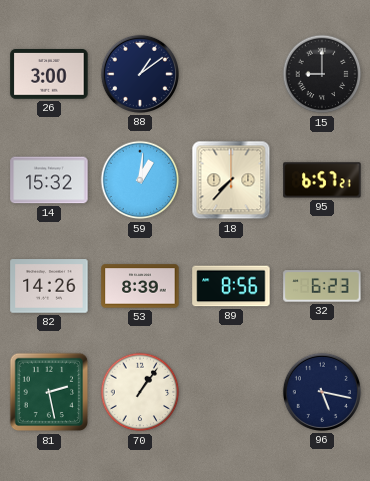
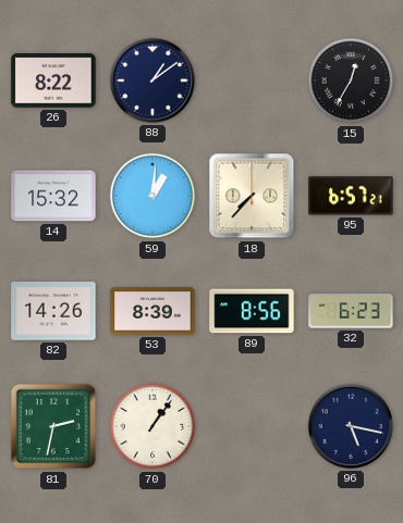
26: 3:00 -> 8:22 (53, 82)
15: 9:00 -> 12:35 (351, 80)
81: 2:28 -> 2:32 (53, 426)
